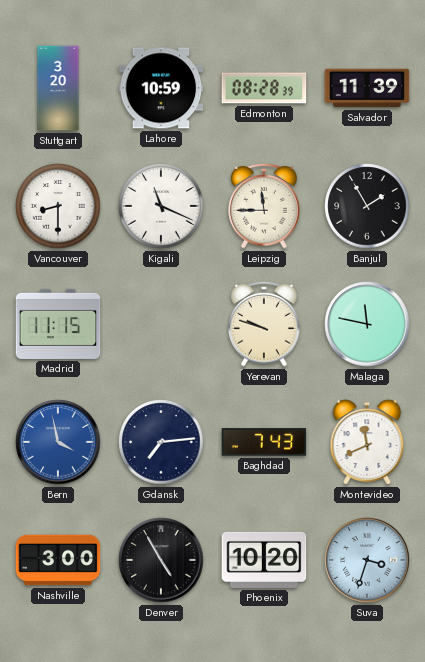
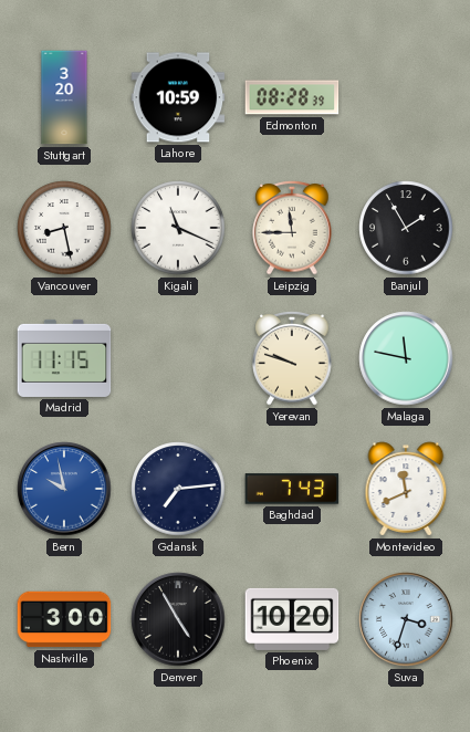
Salvador: 11:39 -> none (367, 88)
Vancouver: 8:30 -> 8:28 (64, 228)
Bern: 3:58 -> 9:58 (64, 489)
